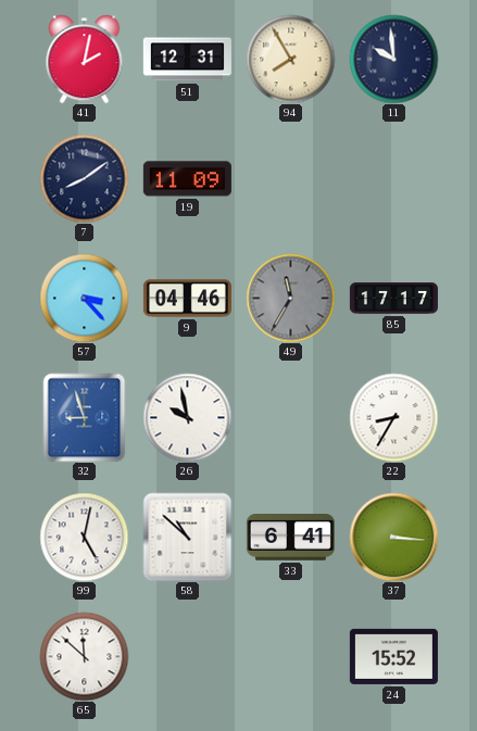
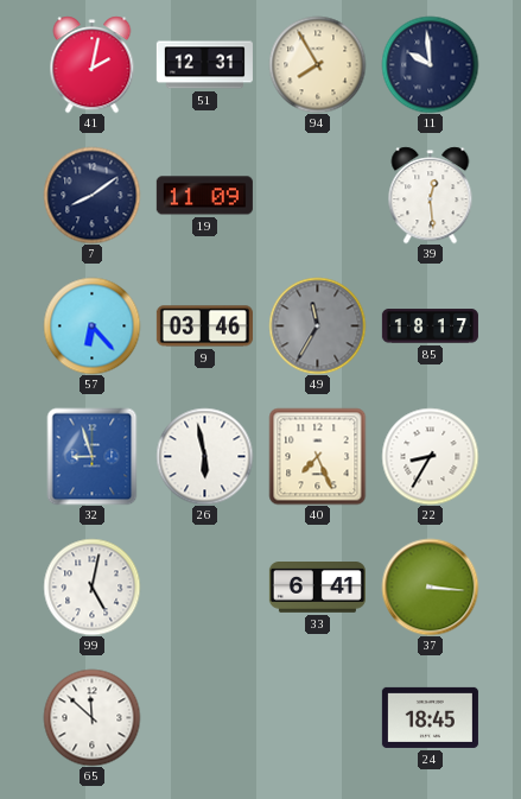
39: none -> 12:29 (431, 195)
57: 3:23 -> 6:23 (91, 325)
9: 04:46 -> 03:46 (204, 326)
85: 17:17 -> 18:17 (430, 326)
26: 9:58 -> 5:58 (204, 456)
40: none -> 7:26 (317, 456)
58: 10:52 -> none (187, 537)
24: 15:52 -> 18:45 (430, 717)
